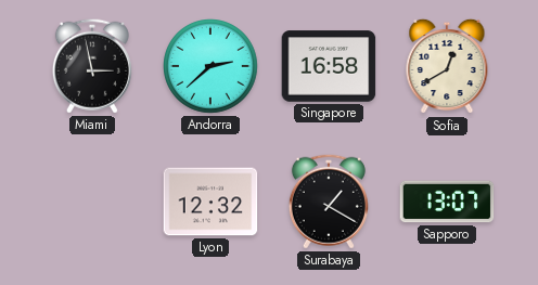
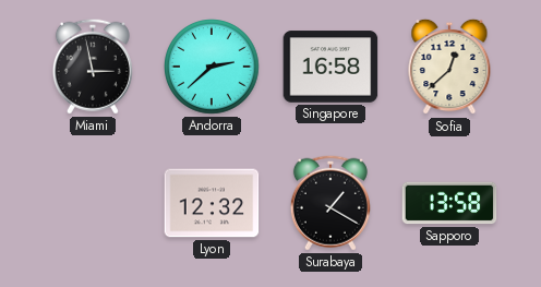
Sofia: 12:40 -> 12:38 (449, 67)
Sapporo: 13:07 -> 13:58 (449, 203)
